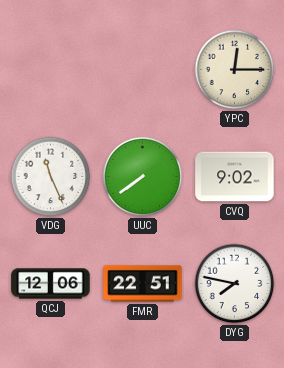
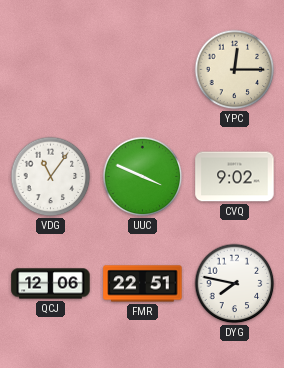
VDG: 11:26 -> 11:06 (51, 177)
UUC: 7:39 -> 3:49 (143, 177)
